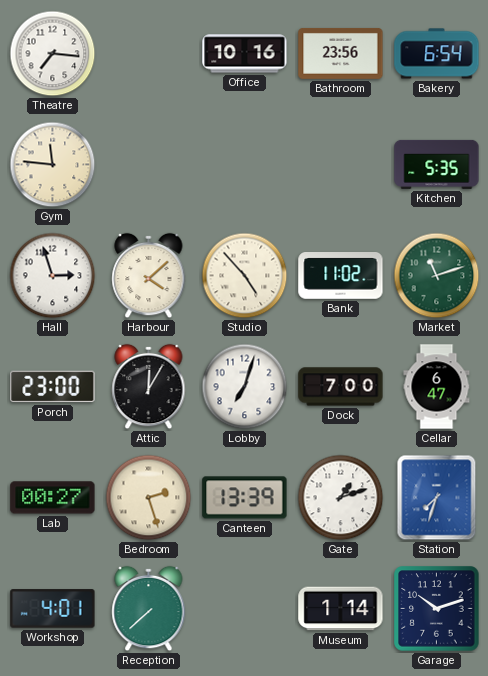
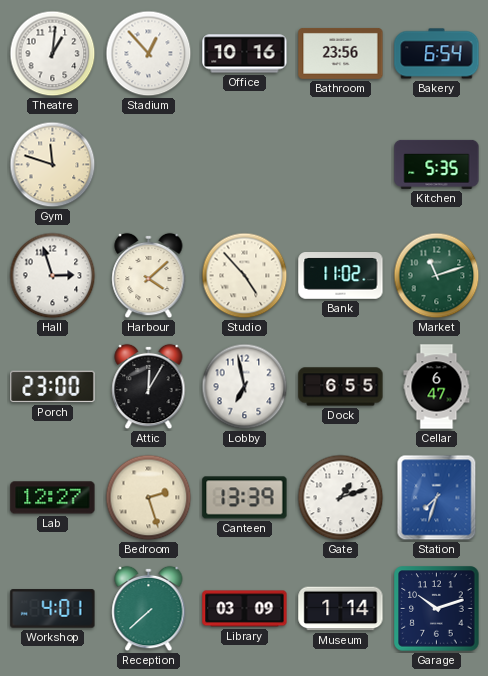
Theatre: 7:16 -> 1:01 (53, 54)
Stadium: none -> 12:53 (149, 54)
Gym: 11:46 -> 11:48 (53, 165)
Lobby: 7:03 -> 6:58 (245, 387)
Dock: 7:00 -> 6:55 (341, 387)
Lab: 00:27 -> 12:27 (53, 498)
Library: none -> 03:09 (245, 609)
